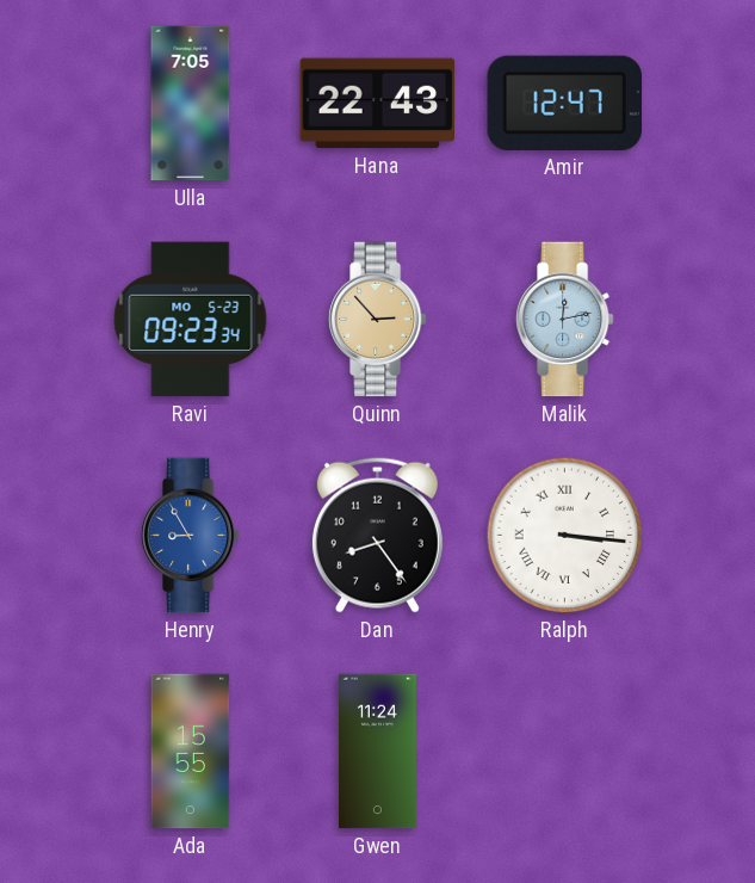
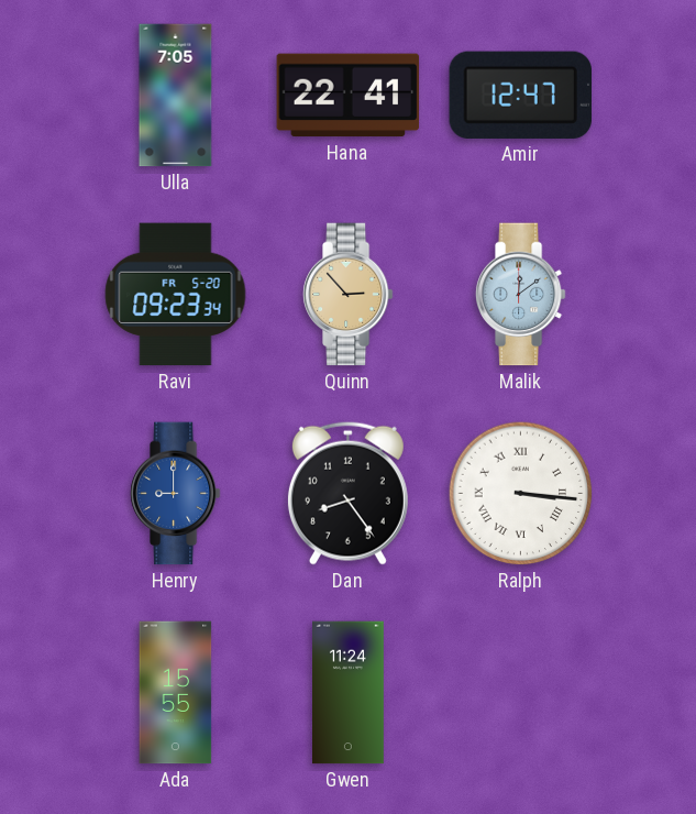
Hana: 22:43 -> 22:41 (349, 96)
Ravi date: MO 5-23 -> FR 5-20 (176, 295)
Malik: 12:13 -> 12:09 (520, 295)
Henry: 8:55 -> 9:00 (175, 494)
